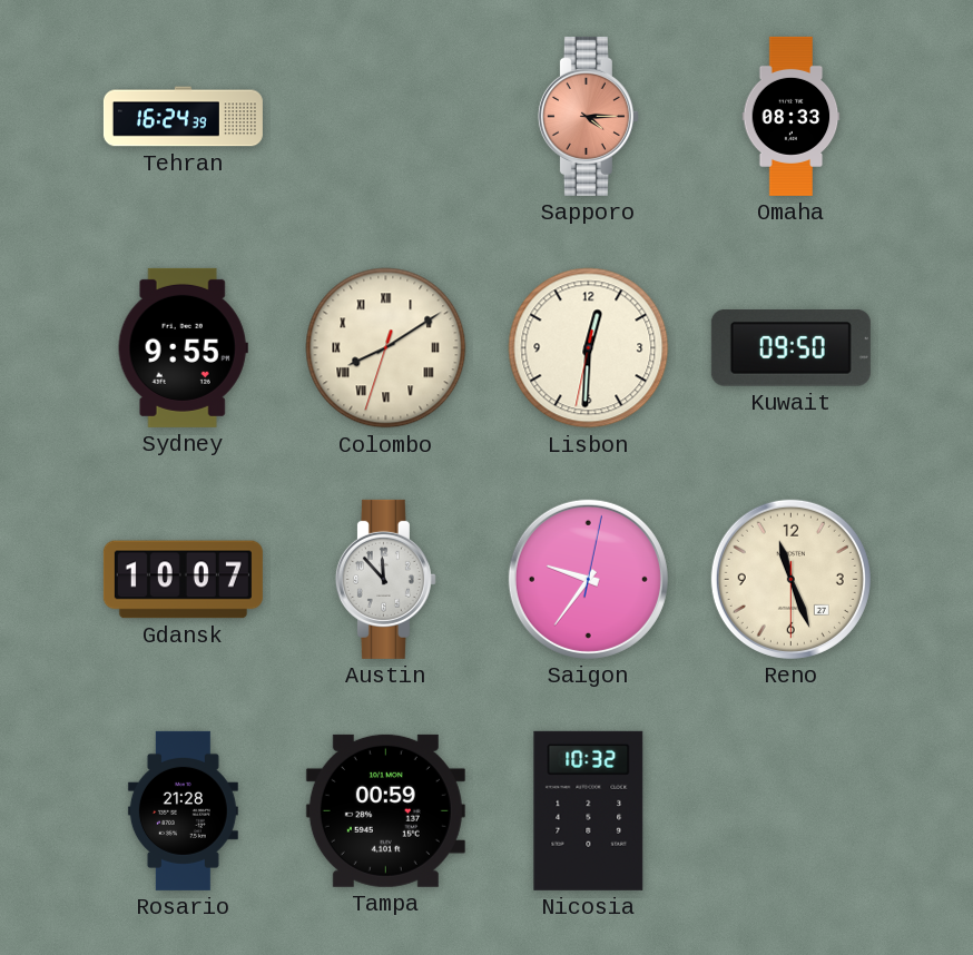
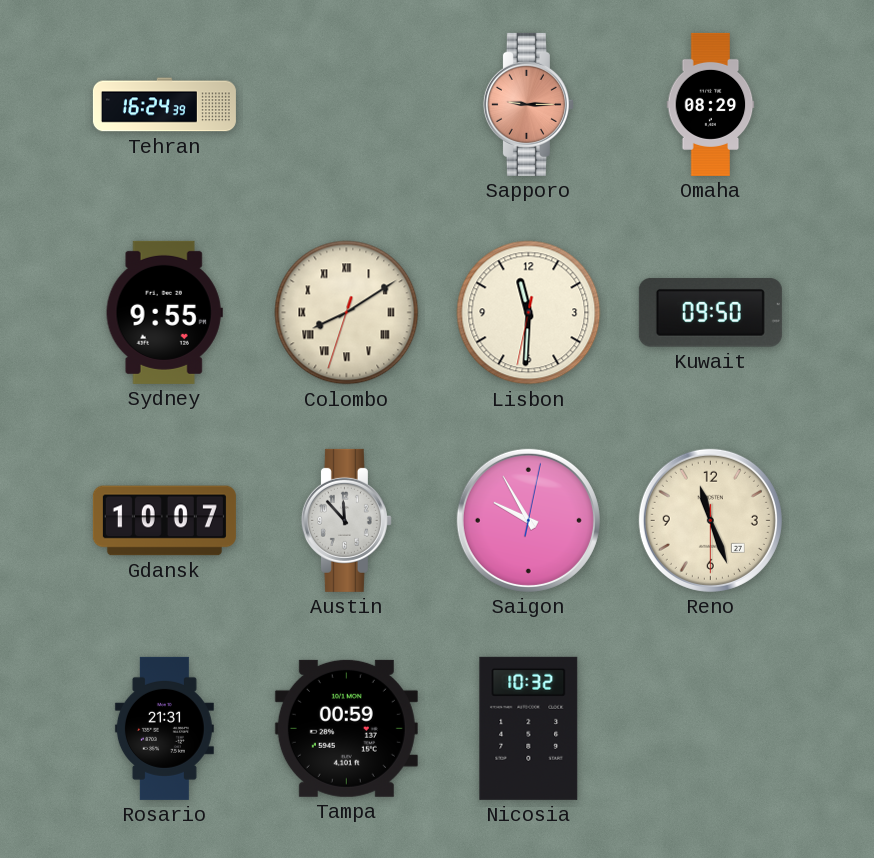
Sapporo: 4:15 -> 9:15 (528, 104)
Omaha: 08:33 -> 08:29 (711, 104)
Lisbon: 12:30 -> 11:30 (529, 313)
Saigon: 9:36 -> 9:55 (528, 520)
Rosario: 21:28 -> 21:31 (164, 728)
